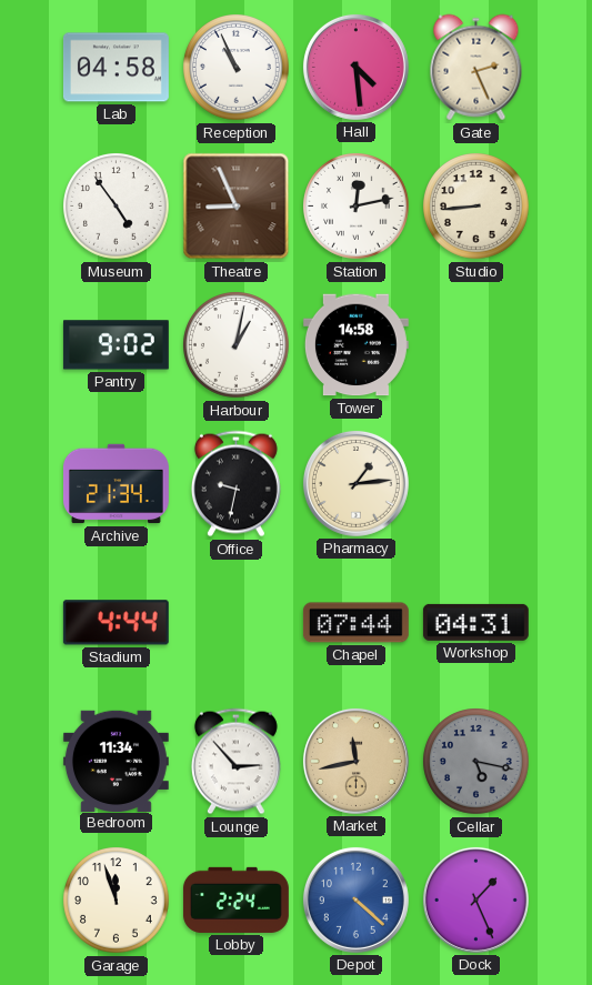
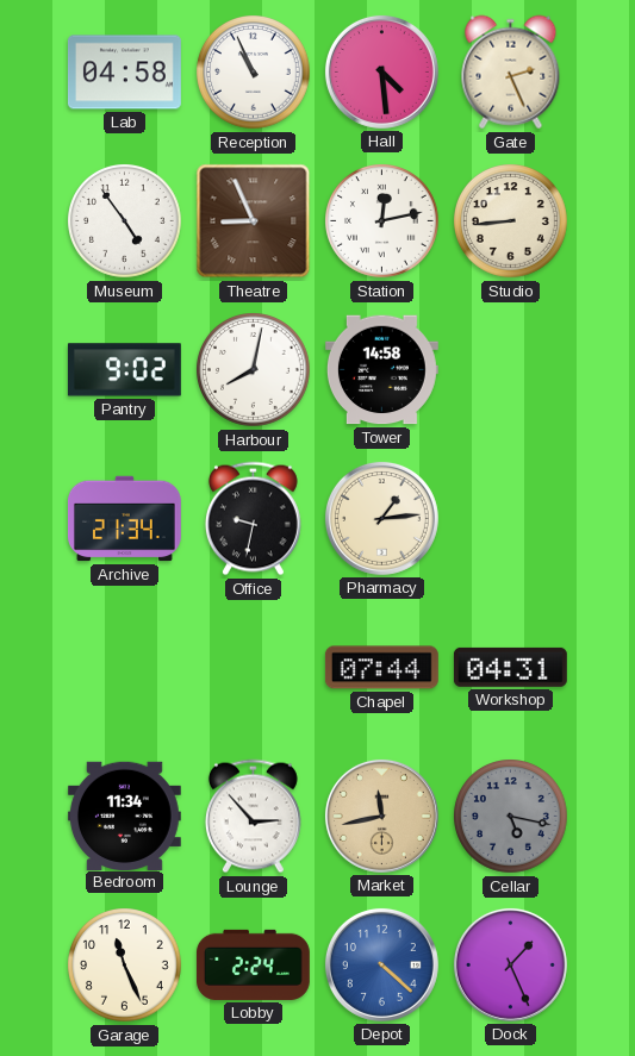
Harbour: 1:02 -> 8:02 (254, 370)
Stadium: 4:44 -> none (116, 623)
Garage: 11:57 -> 11:26 (125, 966)
